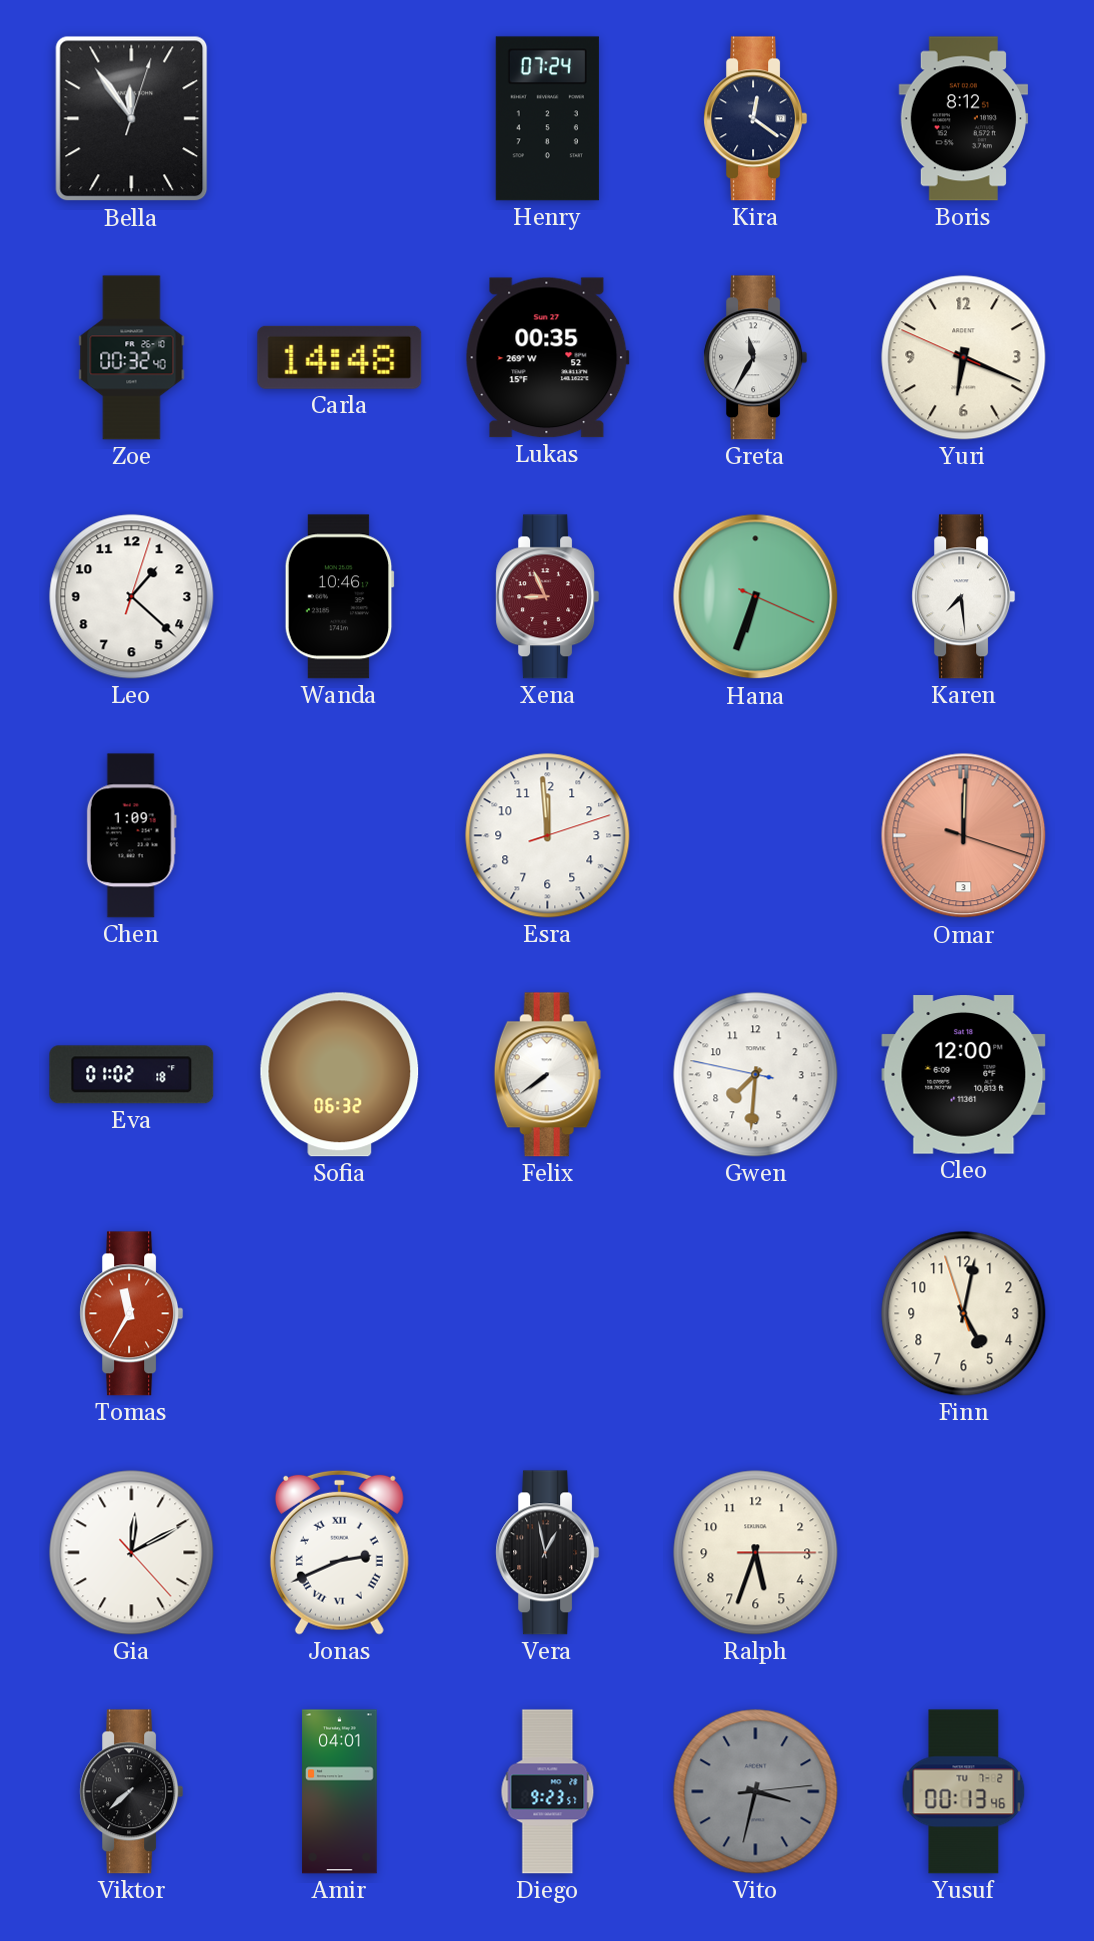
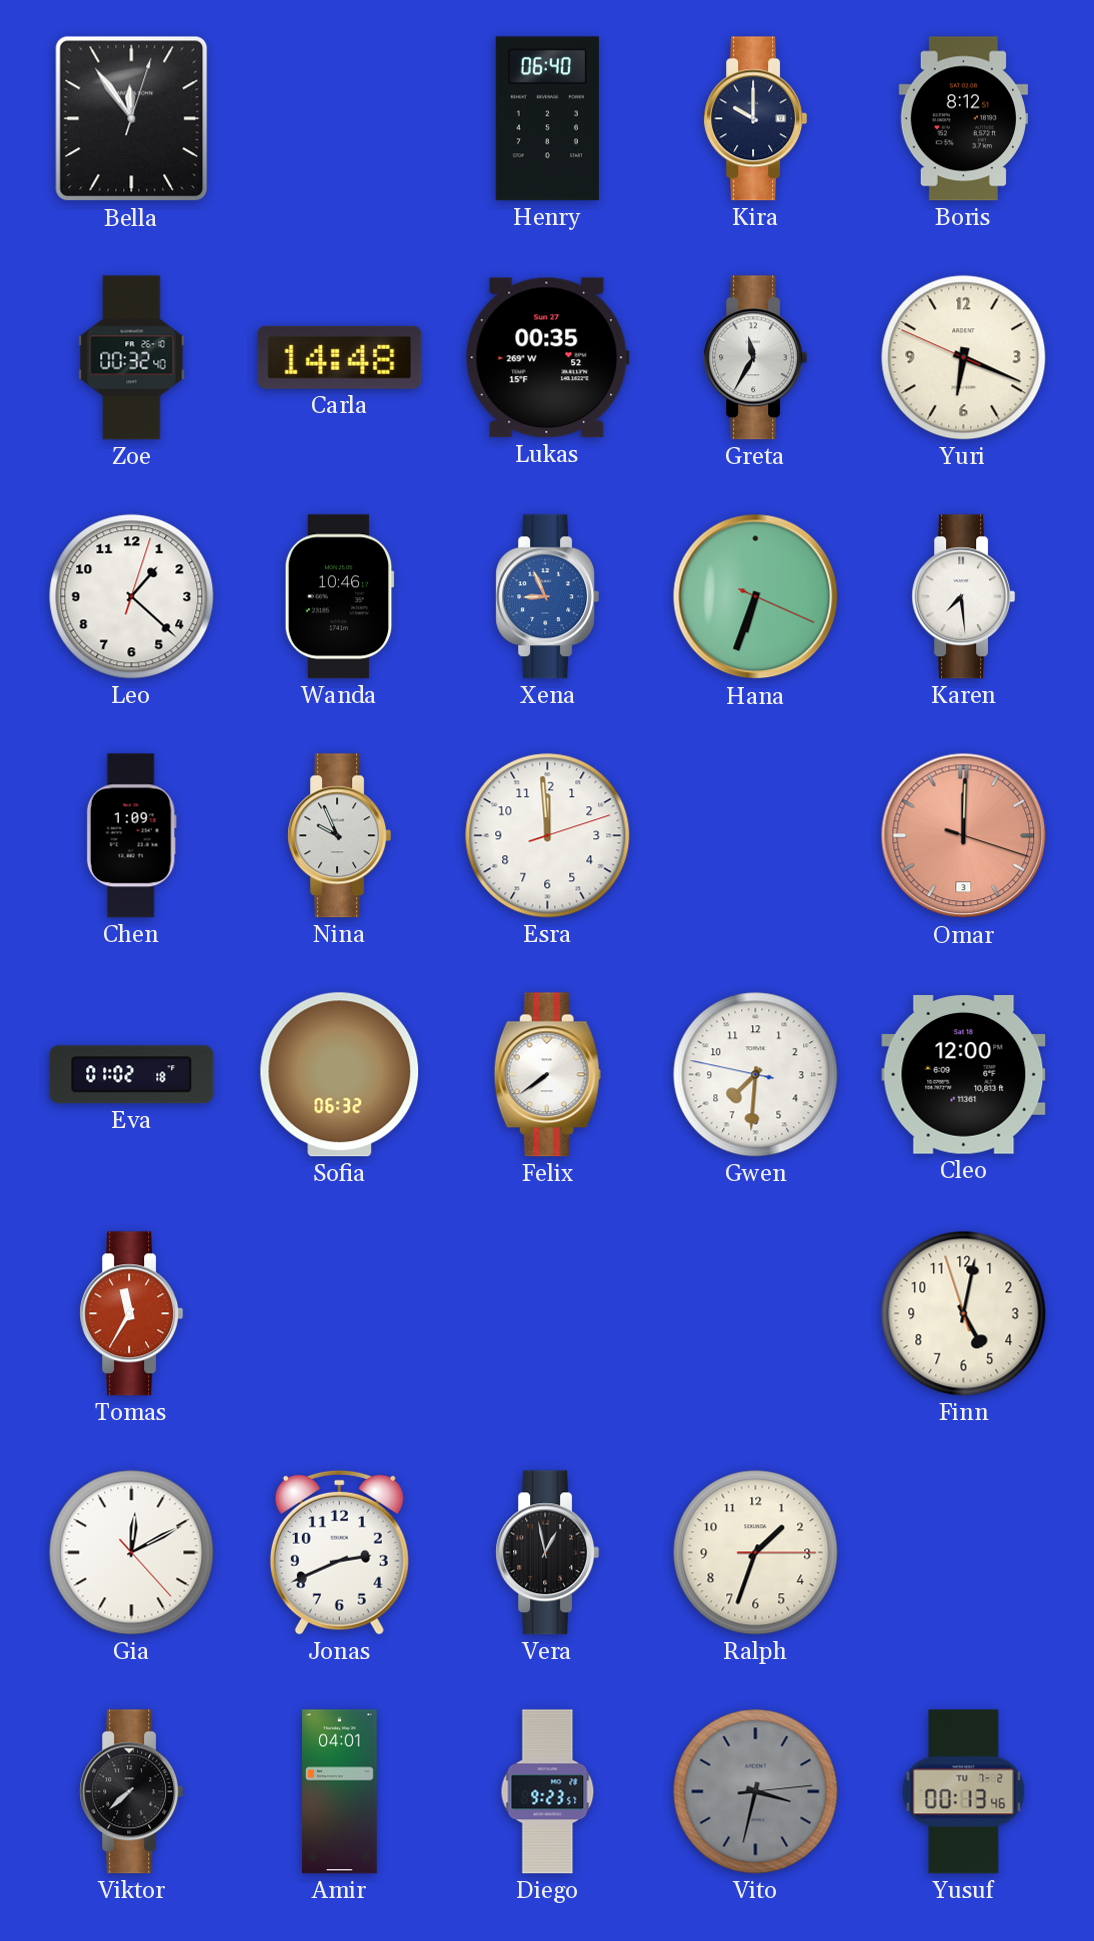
Henry: 07:24 -> 06:40 (547, 119)
Kira: 12:21 -> 10:00 (756, 119)
Xena dial: burgundy -> blue (548, 597)
Nina: none -> 9:56 (340, 836)
Jonas numerals: Roman -> Arabic (339, 1552)
Ralph: 5:33 -> 1:33 (756, 1553)
